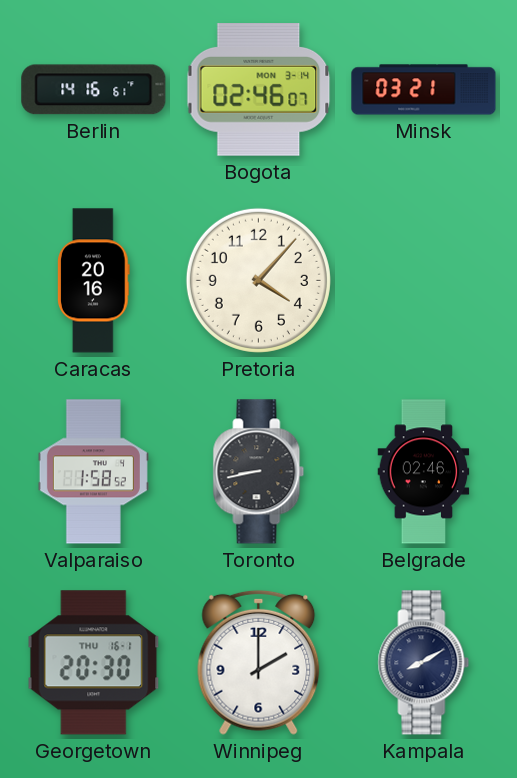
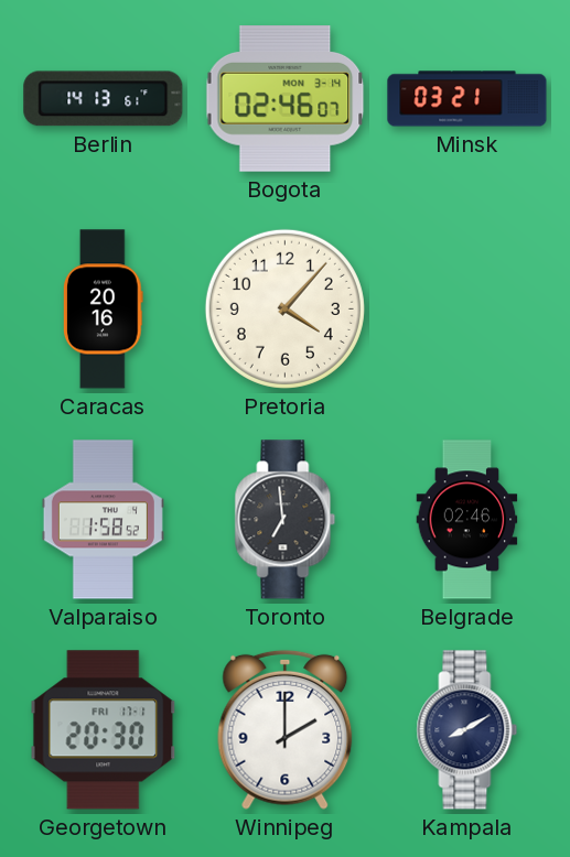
Berlin: 14:16 -> 14:13 (104, 99)
Toronto: 8:43 -> 6:59 (286, 520)
Georgetown date: THU 16-1 -> FRI 17-1 (104, 730)
